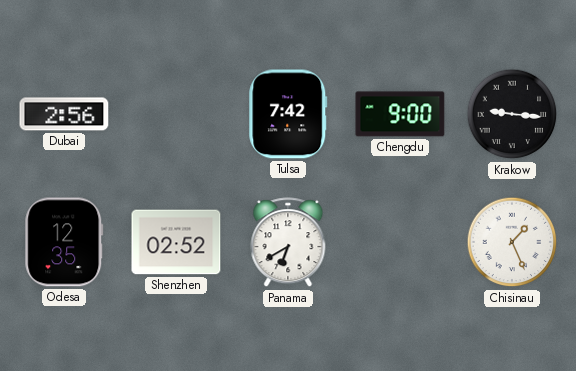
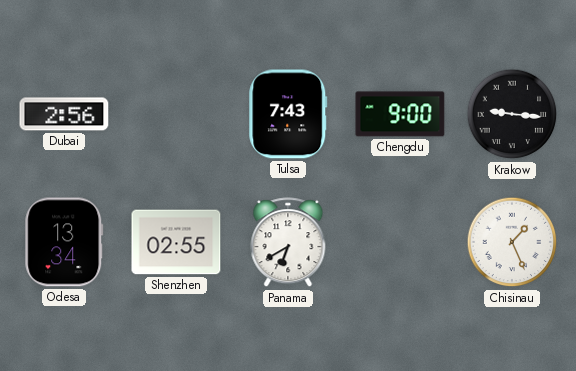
Tulsa: 7:42 -> 7:43 (288, 114)
Odesa: 12:35 -> 13:34 (64, 242)
Shenzhen: 02:52 -> 02:55 (176, 242)
